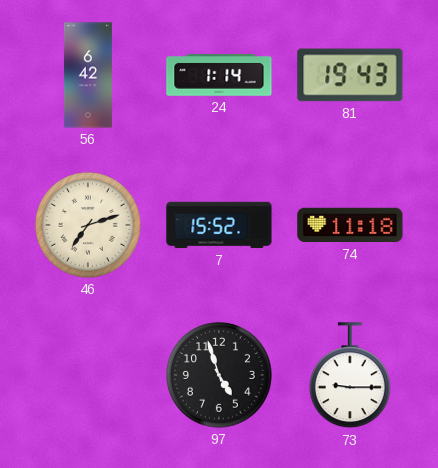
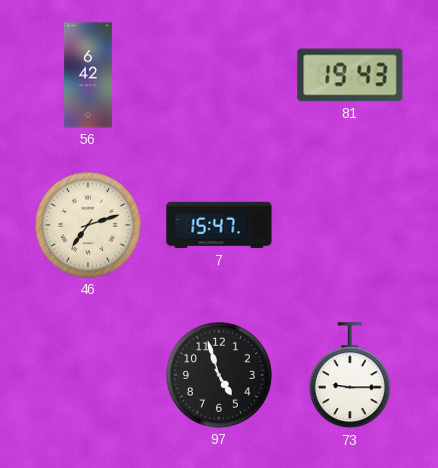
24: 1:14 -> none (219, 76)
7: 15:52 -> 15:47 (219, 225)
74: 11:18 -> none (350, 225)
